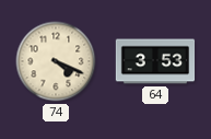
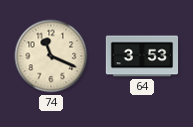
74: 4:19 -> 11:19 (51, 56)
